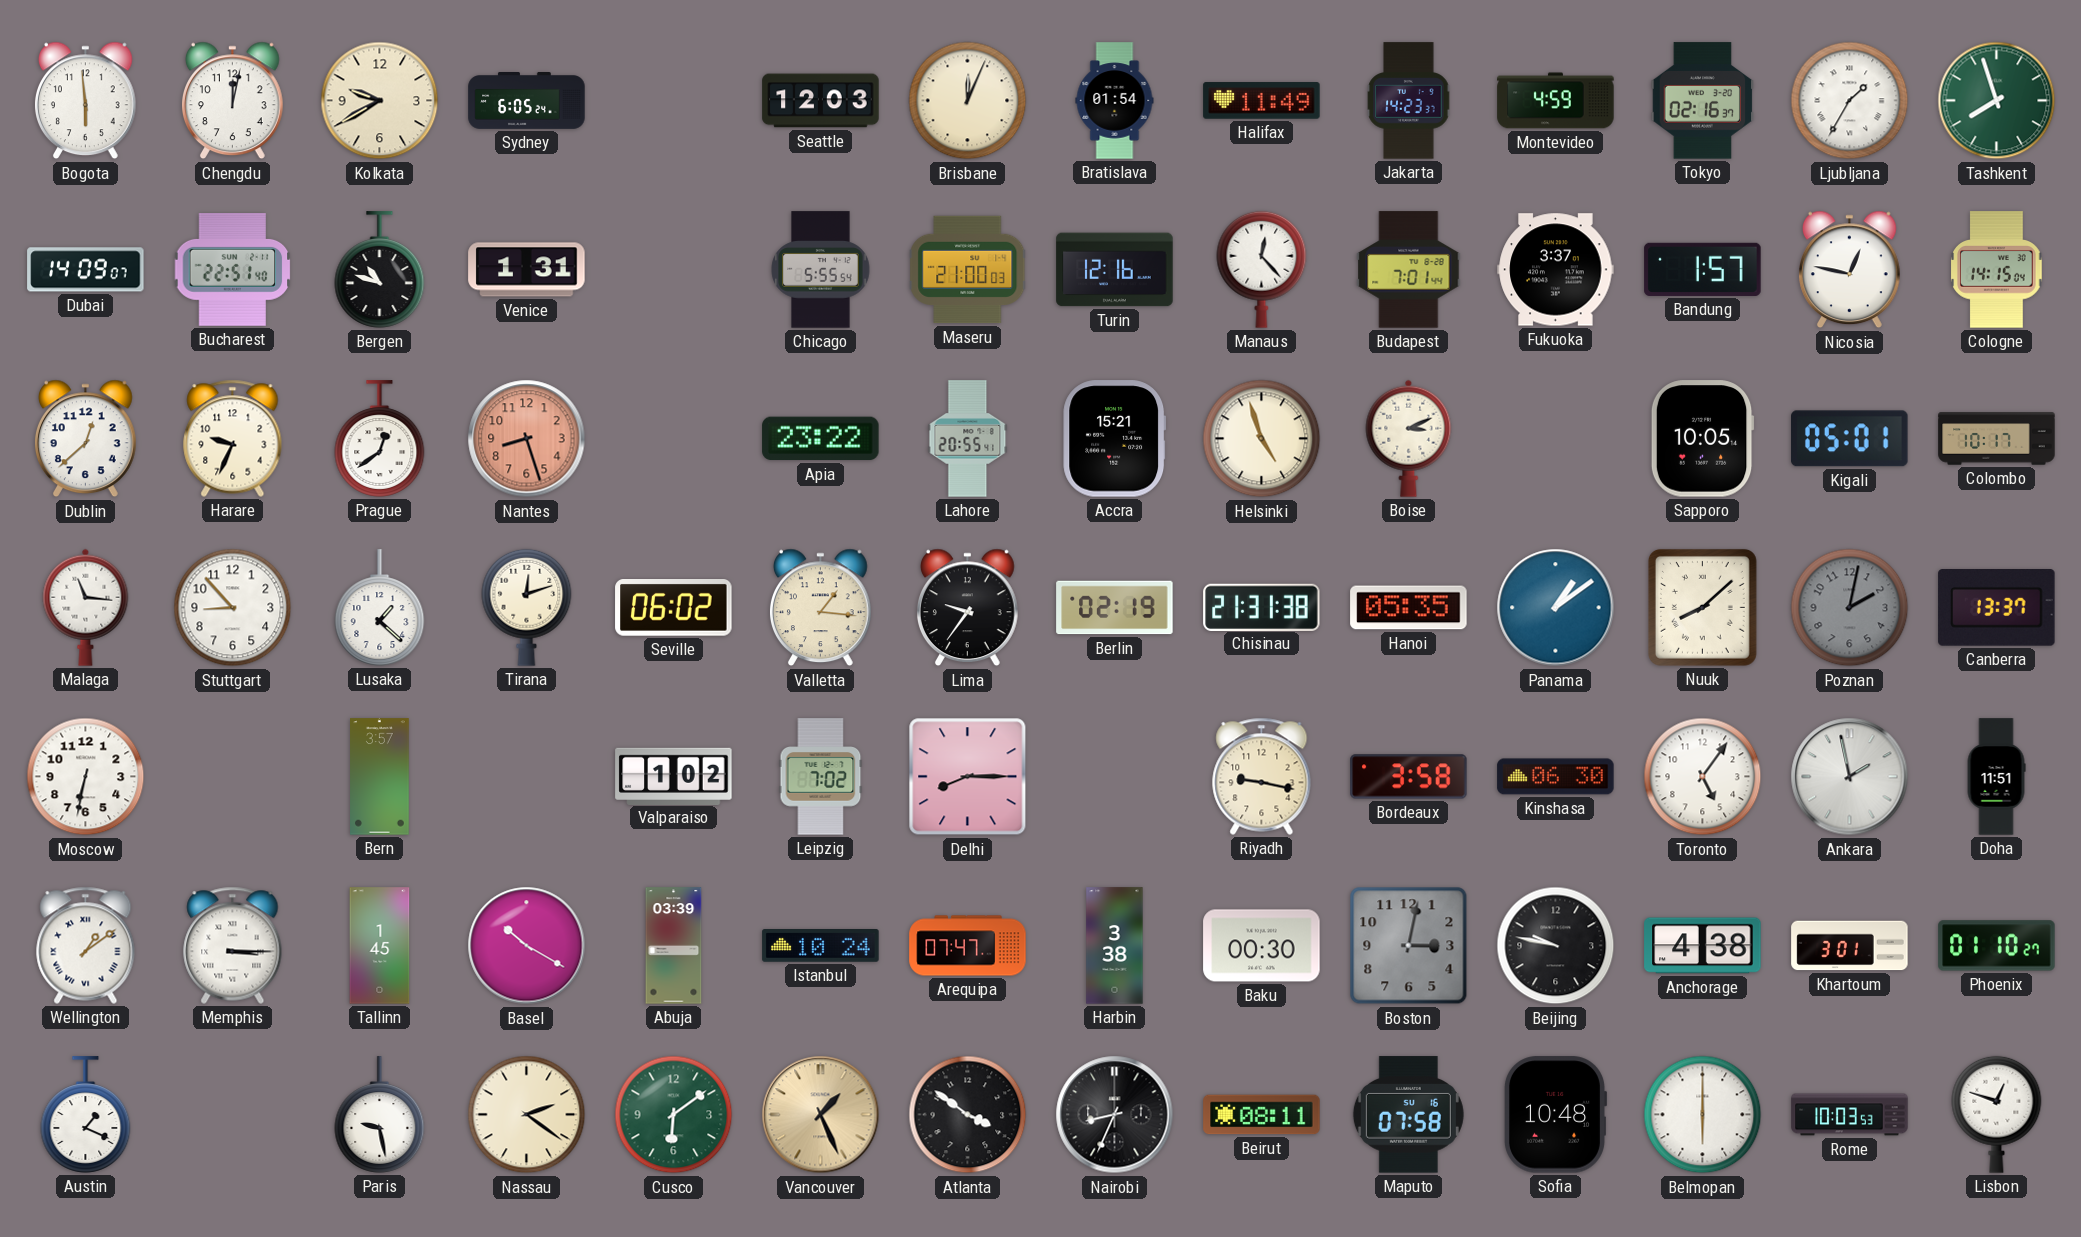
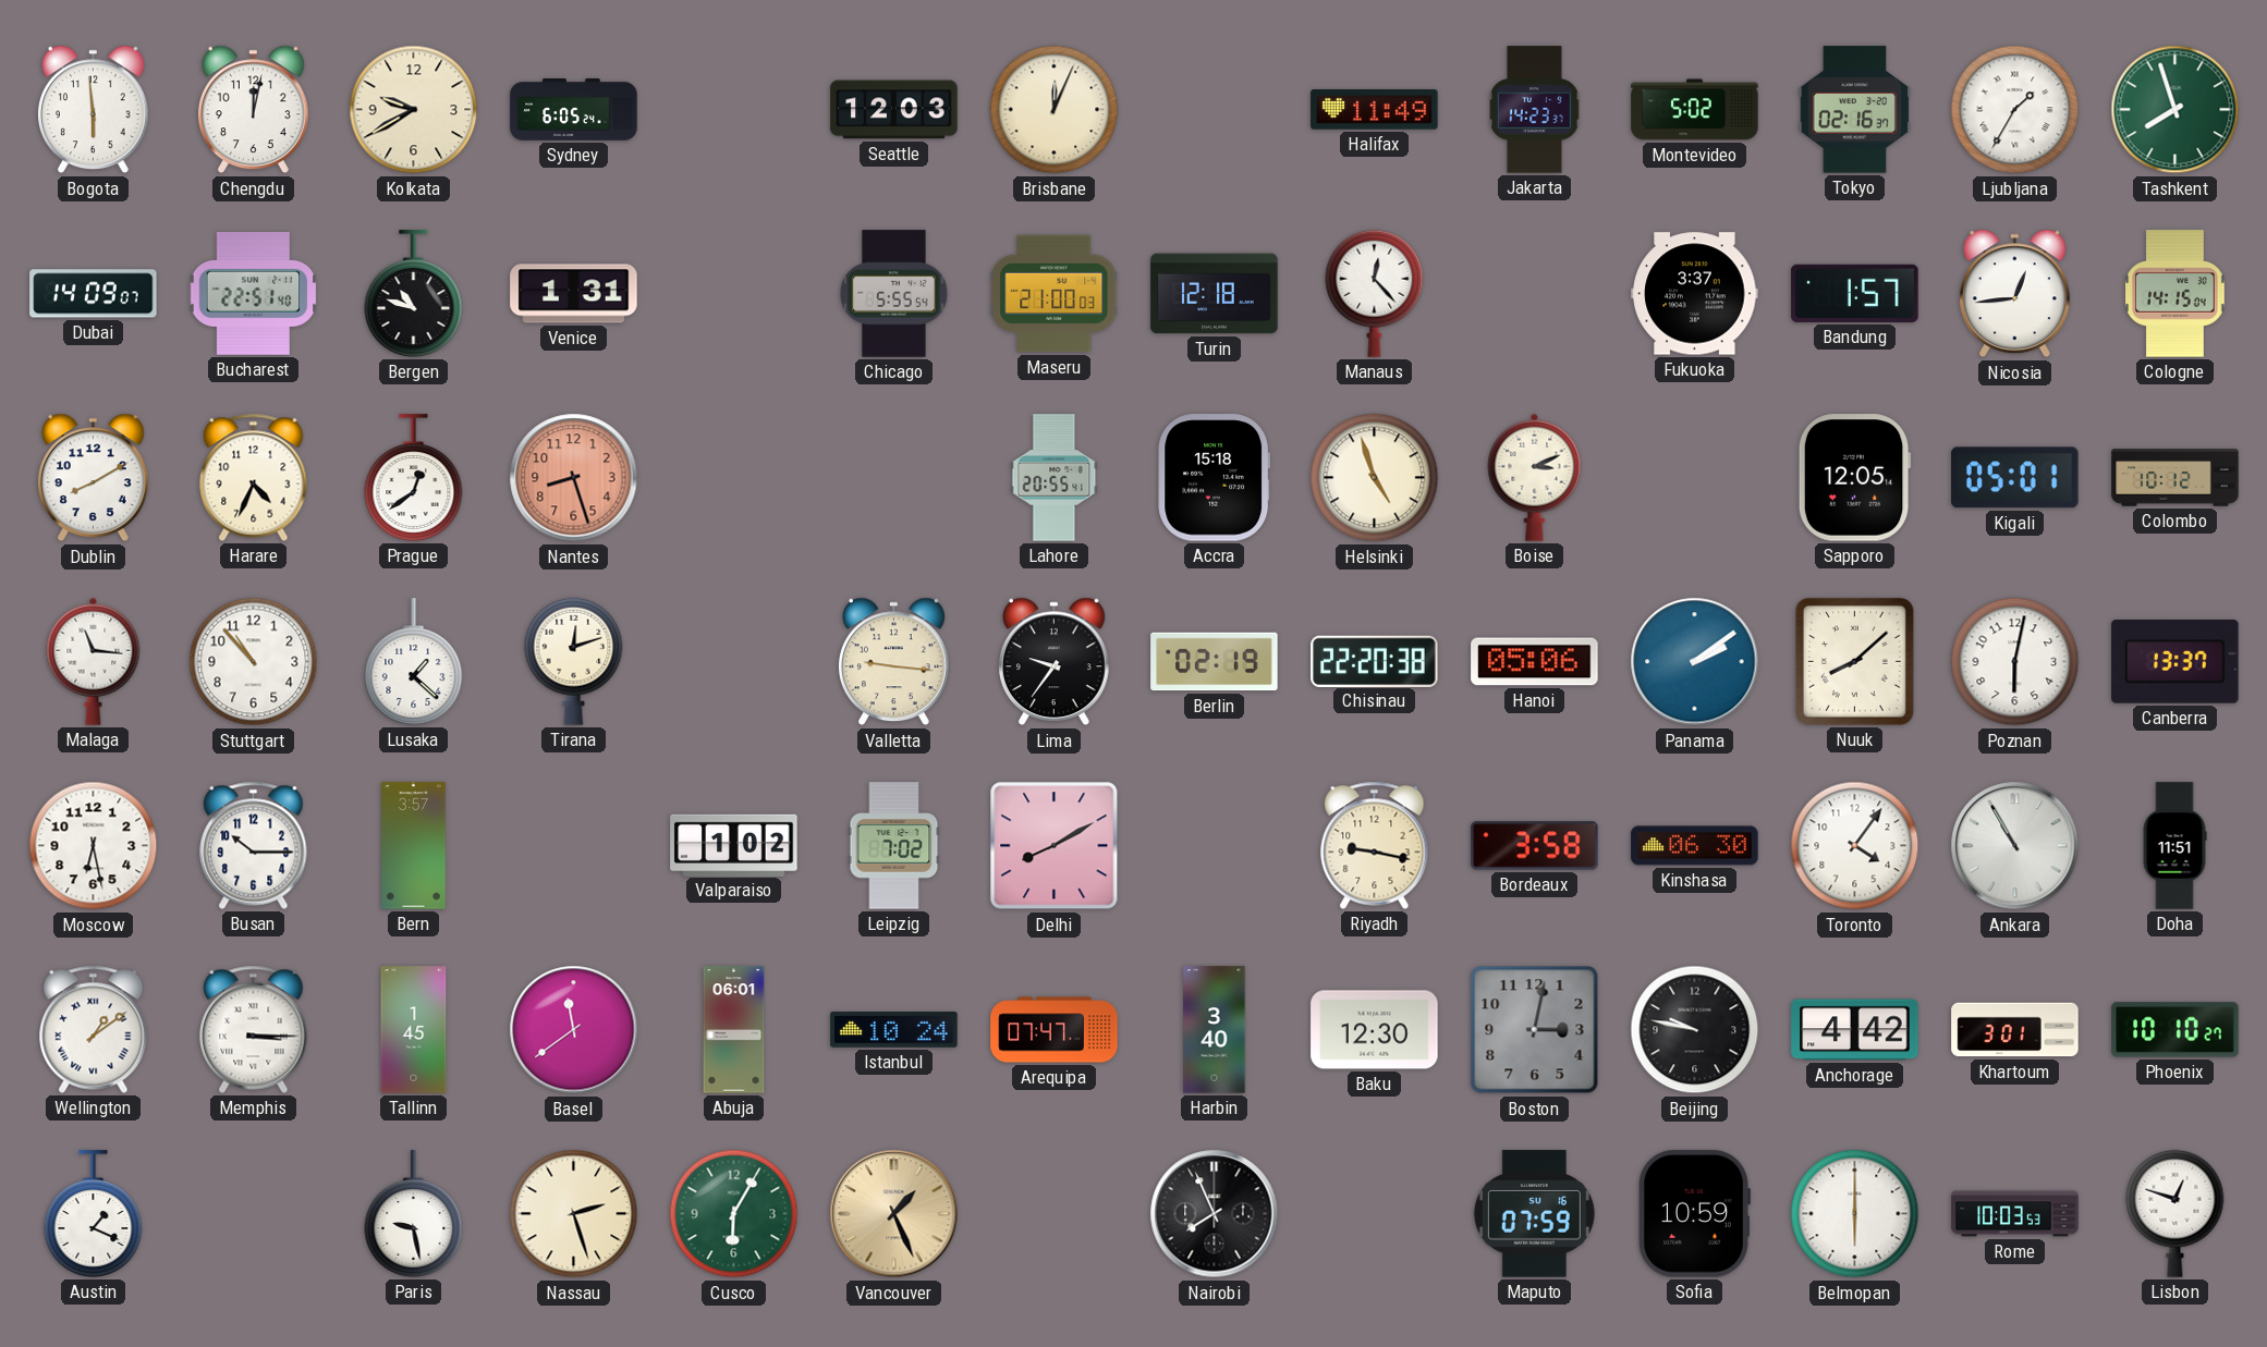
Bratislava: 01:54 -> none (1115, 101)
Montevideo: 4:59 -> 5:02 (1695, 110)
Turin: 12:16 -> 12:18 (1215, 294)
Budapest: 7:01 -> none (1409, 270)
Nicosia: 12:47 -> 12:44 (2015, 294)
Dublin: 12:38 -> 8:10 (94, 478)
Harare: 9:34 -> 4:34 (254, 477)
Apia: 23:22 -> none (821, 439)
Accra: 15:21 -> 15:18 (1215, 478)
Sapporo: 10:05 -> 12:05 (1854, 478)
Colombo: 10:17 -> 10:12 (2175, 478)
Stuttgart: 8:53 -> 10:53 (254, 662)
Seville: 06:02 -> none (674, 608)
Valletta: 1:16 -> 9:16 (894, 662)
Chisinau: 21:31 -> 22:20 (1375, 661)
Hanoi: 05:35 -> 05:06 (1535, 662)
Panama: 1:09 -> 2:09 (1695, 662)
Poznan: 2:02 -> 6:02 (2015, 662)
Poznan dial: grey -> white (2015, 662)
Moscow: 6:32 -> 6:28 (94, 846)
Busan: none -> 10:15 (254, 845)
Delhi: 8:15 -> 8:10 (1055, 846)
Toronto: 5:06 -> 4:06 (1855, 846)
Ankara: 1:58 -> 10:55 (2015, 846)
Basel: 10:20 -> 11:39 (574, 1030)
Abuja: 03:39 -> 06:01 (734, 1030)
Harbin: 3:38 -> 3:40 (1215, 1030)
Baku: 00:30 -> 12:30 (1375, 1030)
Anchorage: 4:38 -> 4:42 (1855, 1030)
Phoenix: 01:10 -> 10:10 (2175, 1030)
Nassau: 2:21 -> 2:27 (574, 1214)
Cusco: 6:09 -> 6:05 (734, 1214)
Atlanta: 3:51 -> none (968, 1115)
Nairobi: 8:34 -> 7:56 (1215, 1214)
Beirut: 08:11 -> none (1262, 1115)
Maputo: 07:58 -> 07:59 (1534, 1214)
Sofia: 10:48 -> 10:59 (1693, 1214)
